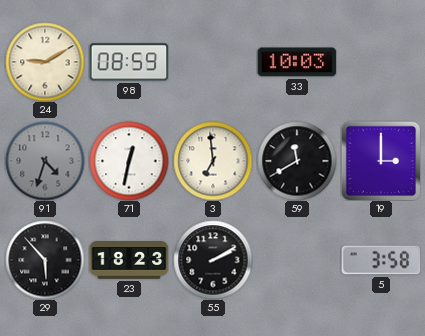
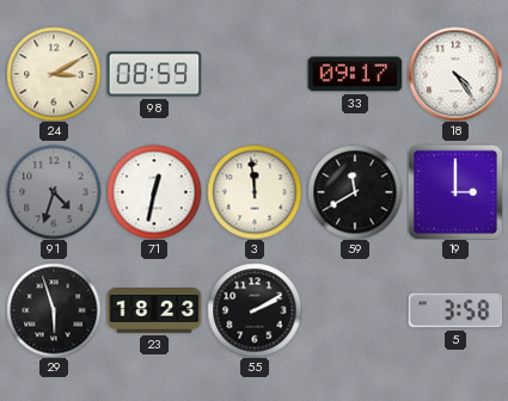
24: 9:10 -> 3:10 (54, 74)
33: 10:03 -> 09:17 (355, 74)
18: none -> 4:24 (455, 74)
3: 6:59 -> 11:59 (255, 192)
29: 5:53 -> 5:57 (54, 310)
